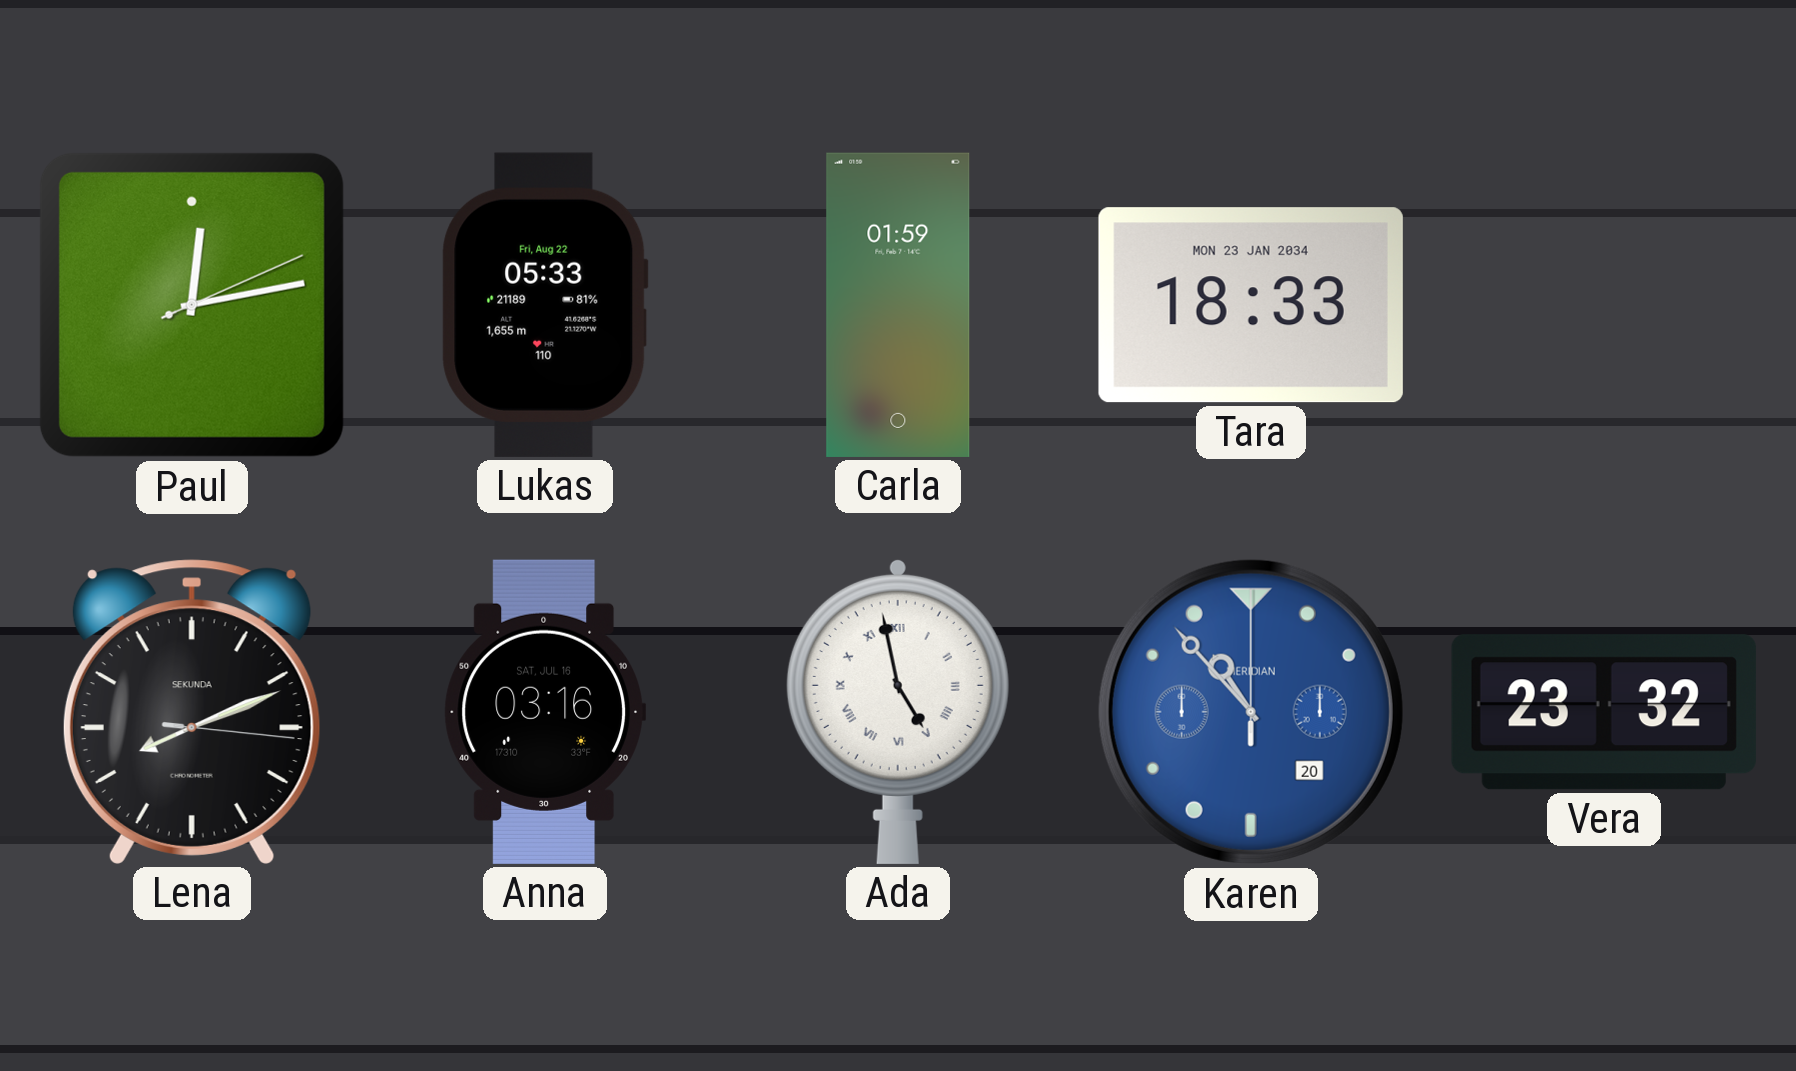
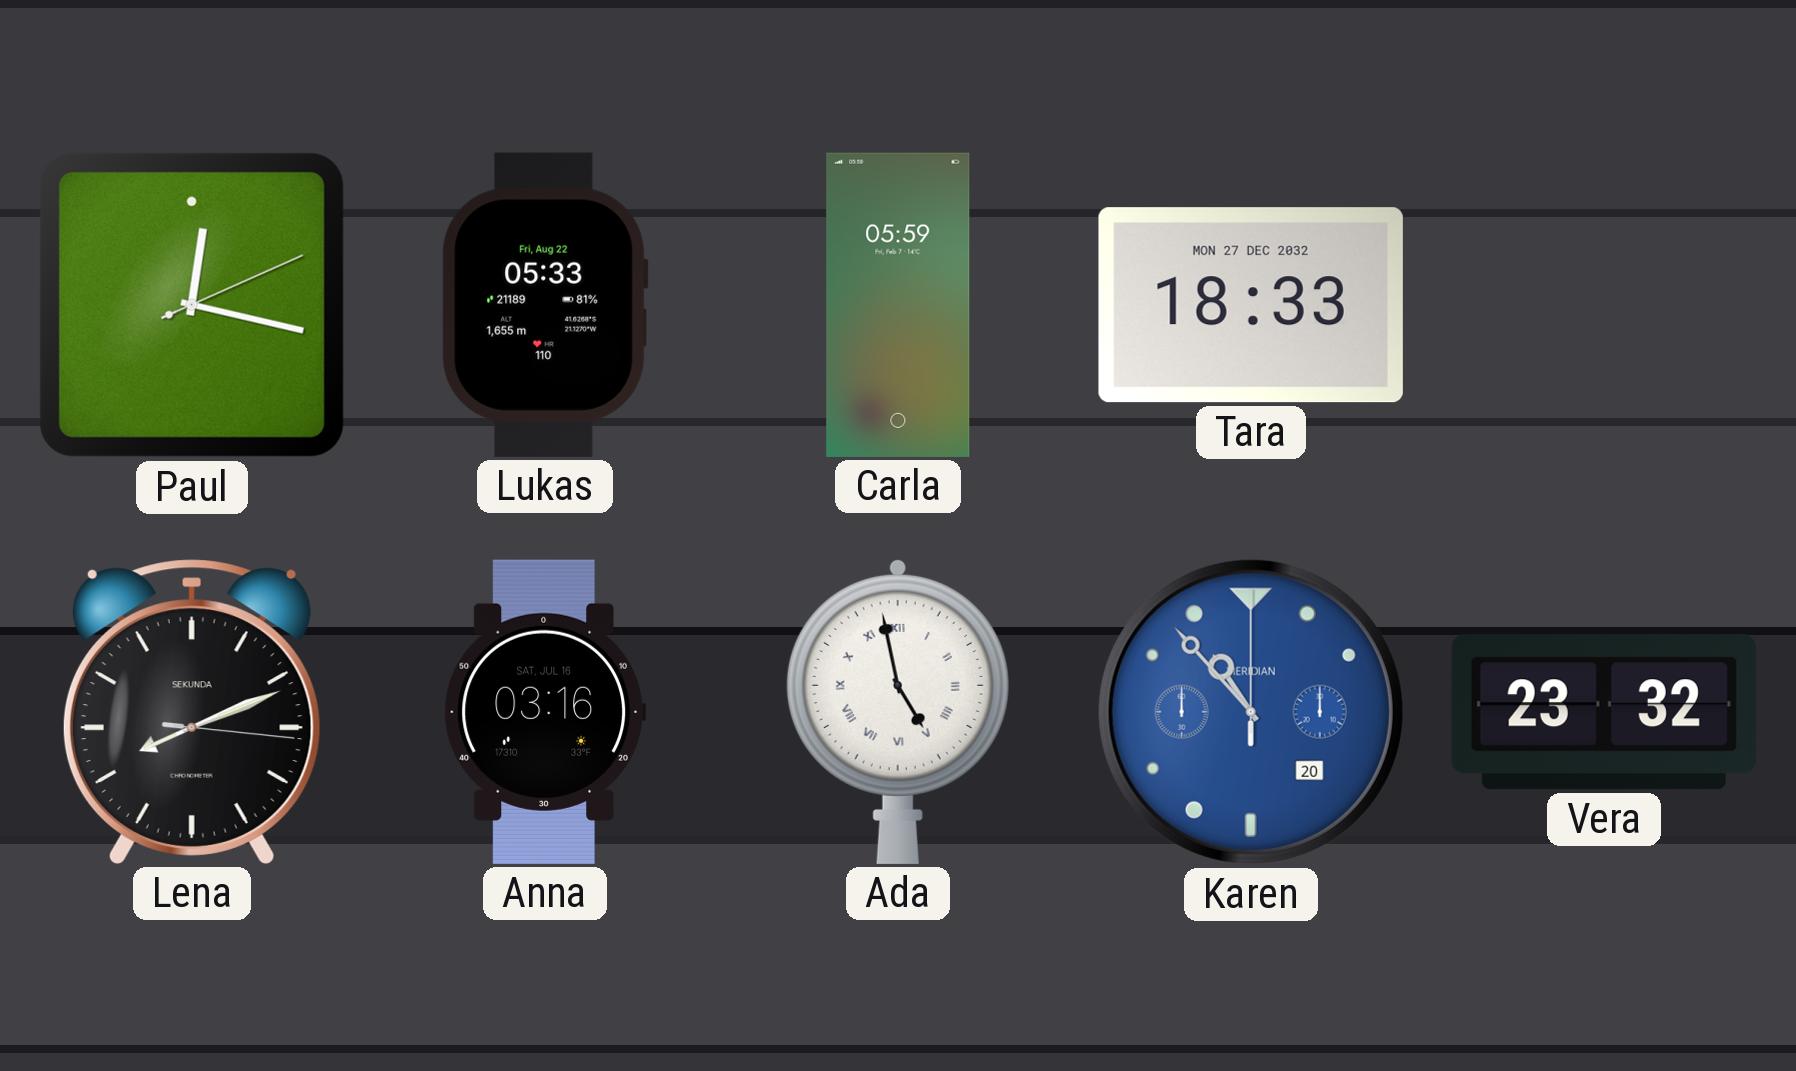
Paul: 12:13 -> 12:17 (192, 305)
Carla: 01:59 -> 05:59 (898, 305)
Tara date: MON 23 JAN 2034 -> MON 27 DEC 2032 (1251, 305)
